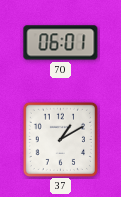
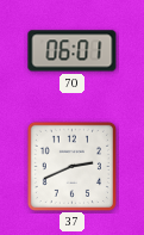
37: 1:10 -> 2:41 (71, 166)
